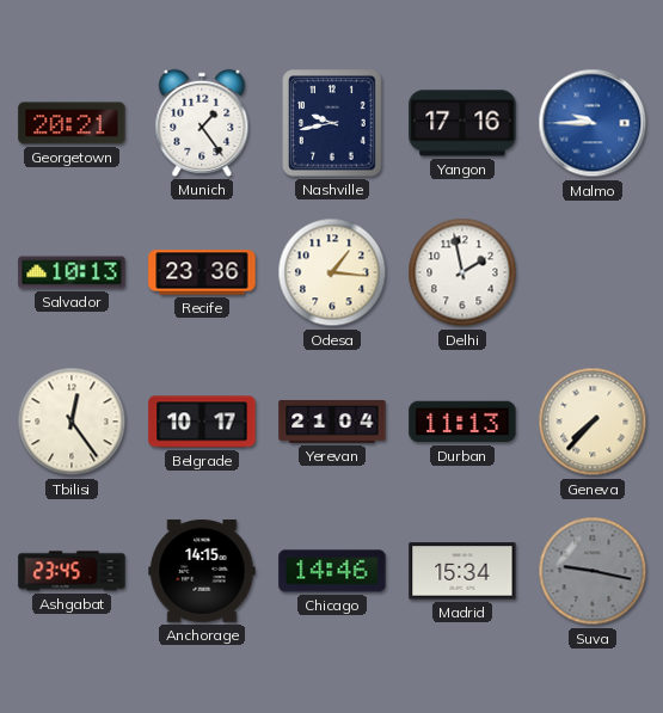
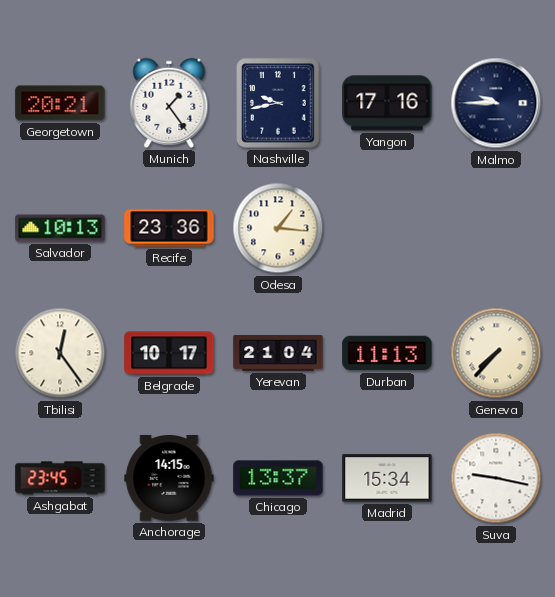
Malmo dial: blue -> navy (496, 103)
Delhi: 1:58 -> none (462, 272)
Chicago: 14:46 -> 13:37 (278, 478)
Suva dial: grey -> white (496, 478)
